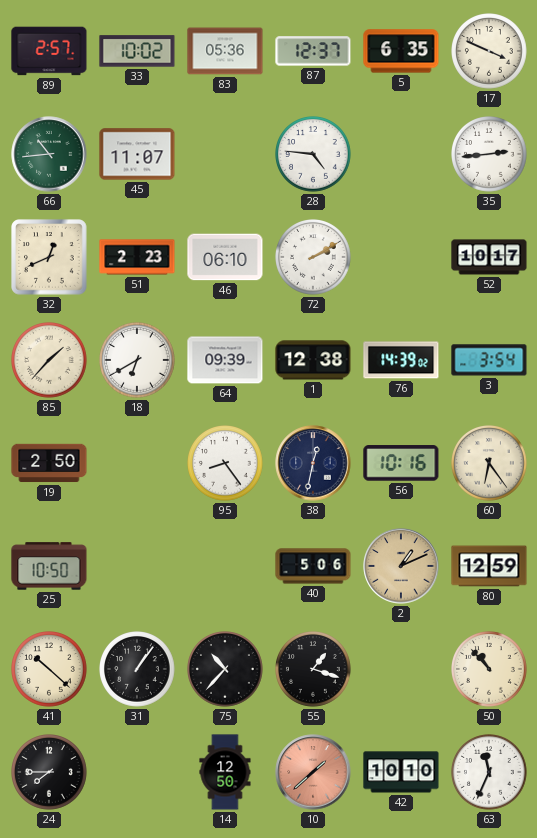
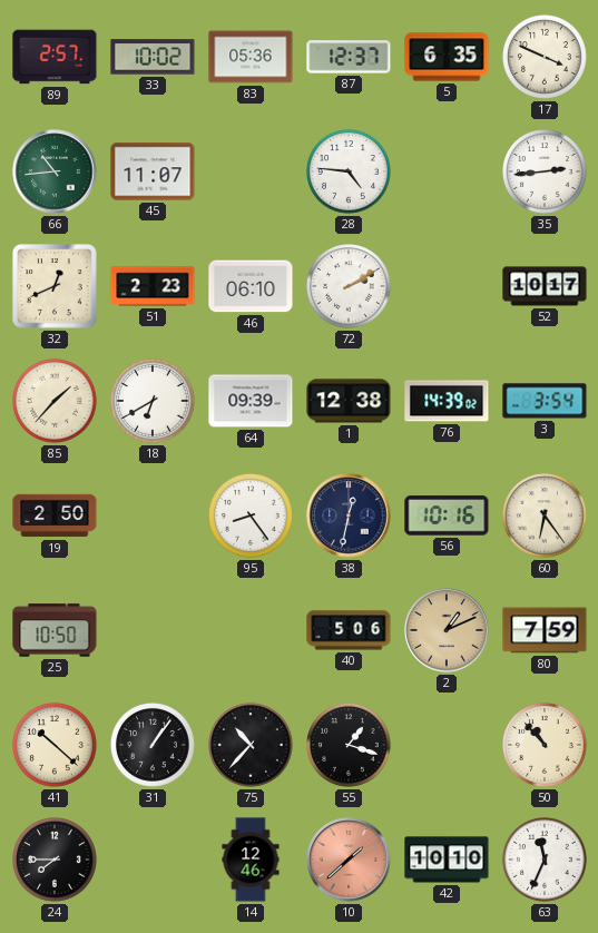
80: 12:59 -> 7:59 (545, 630)
14: 12:50 -> 12:46 (251, 860)
